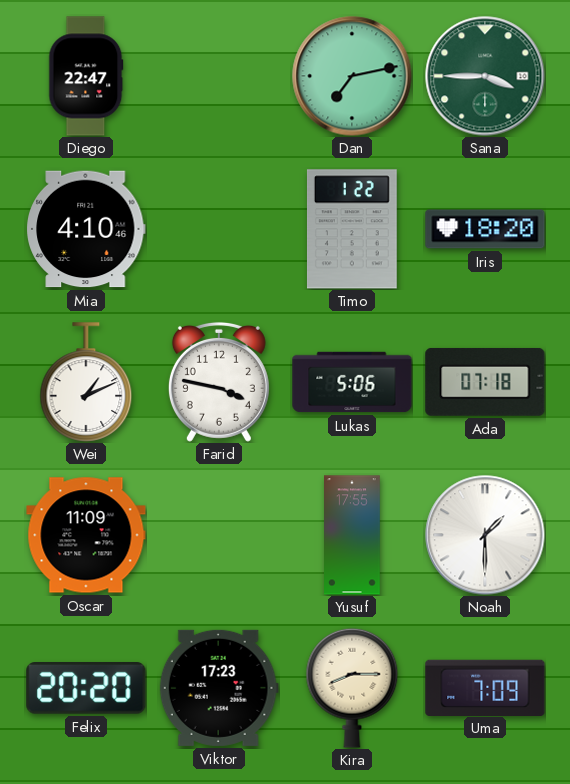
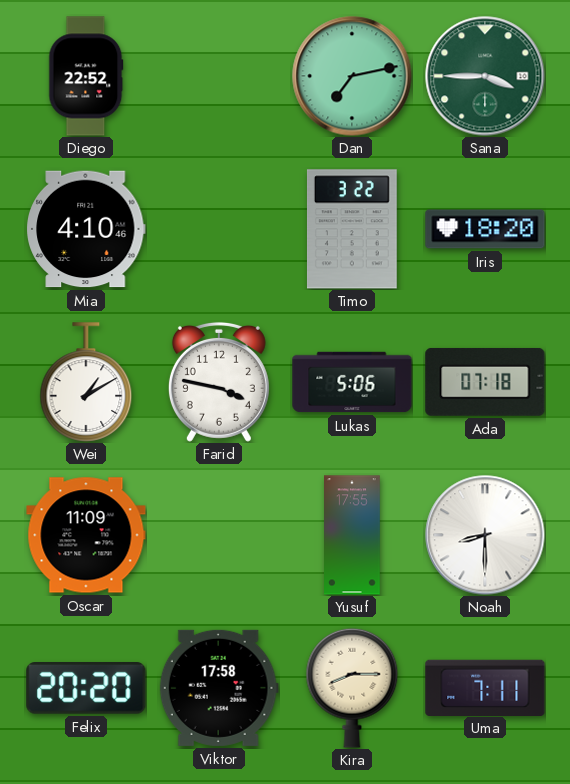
Diego: 22:47 -> 22:52 (86, 76)
Timo: 1:22 -> 3:22 (352, 229)
Wei: 1:11 -> 1:10 (86, 382)
Noah: 1:30 -> 8:30 (485, 535)
Viktor: 17:23 -> 17:58 (219, 688)
Uma: 7:09 -> 7:11 (485, 687)
